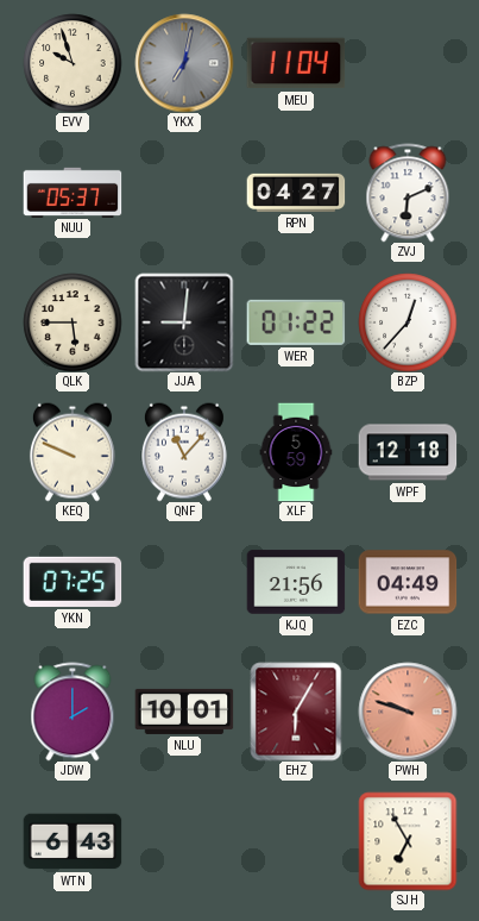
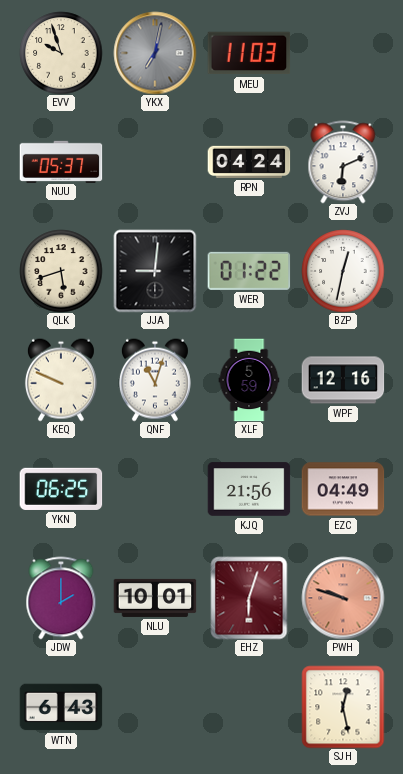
MEU: 11:04 -> 11:03 (249, 53)
RPN: 04:27 -> 04:24 (249, 162)
QLK: 5:45 -> 5:42 (61, 271)
BZP: 12:37 -> 12:32 (343, 271)
QNF: 11:07 -> 11:03 (155, 380)
WPF: 12:18 -> 12:16 (343, 380)
YKN: 07:25 -> 06:25 (61, 489)
EHZ: 6:05 -> 6:03 (249, 598)
SJH: 6:55 -> 12:28 (343, 707)
